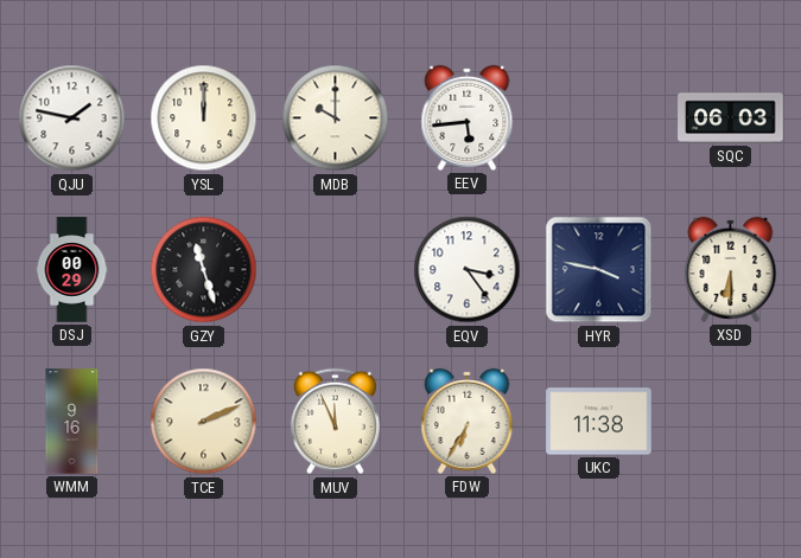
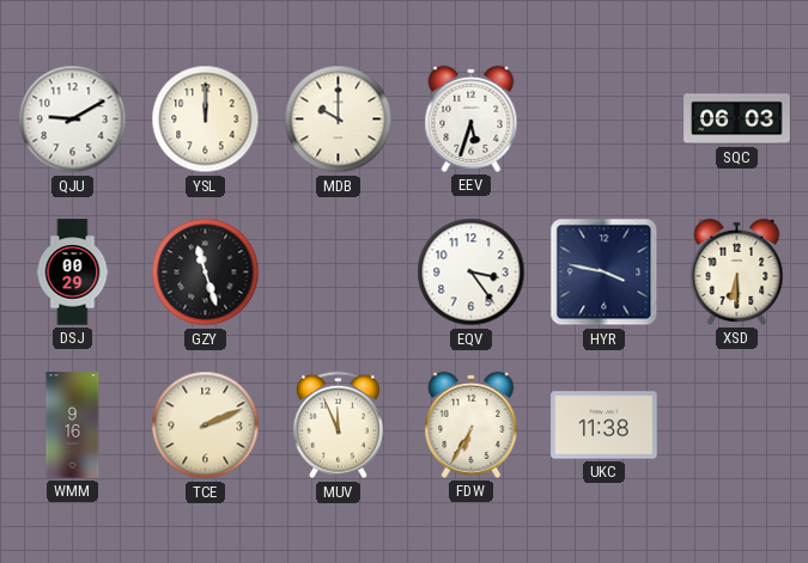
QJU: 1:47 -> 9:10 (73, 120)
EEV: 5:44 -> 5:33 (472, 118)
